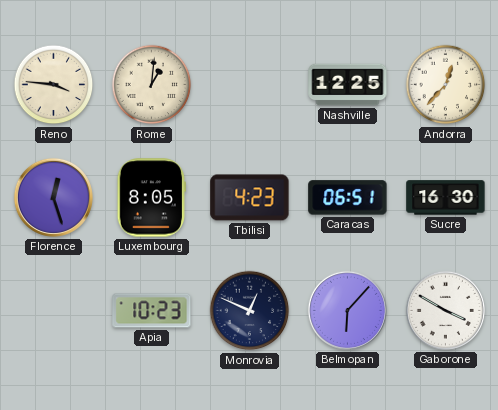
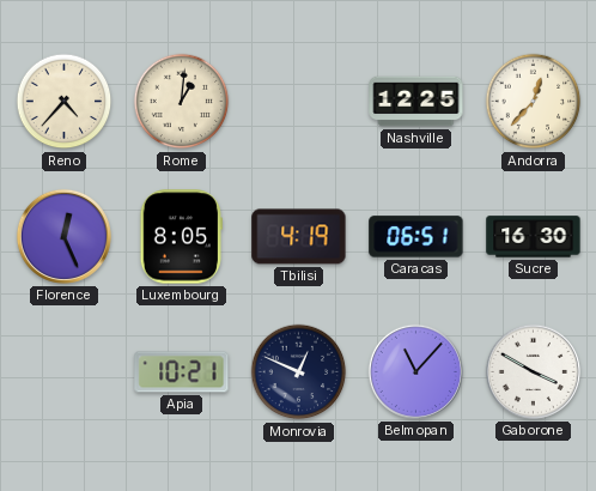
Reno: 3:46 -> 4:37 (65, 102)
Florence: 12:27 -> 12:26 (63, 236)
Tbilisi: 4:23 -> 4:19 (299, 237)
Apia: 10:23 -> 10:21 (182, 372)
Belmopan: 6:07 -> 11:07 (415, 371)
